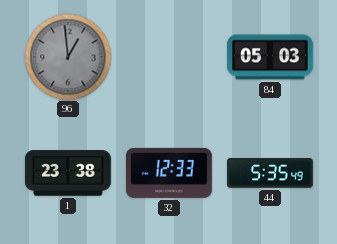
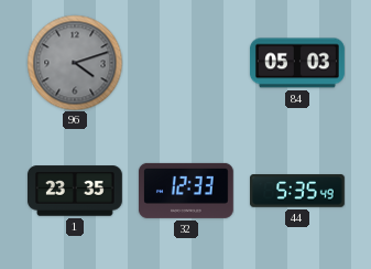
96: 12:59 -> 4:12 (75, 63)
1: 23:38 -> 23:35 (75, 191)
